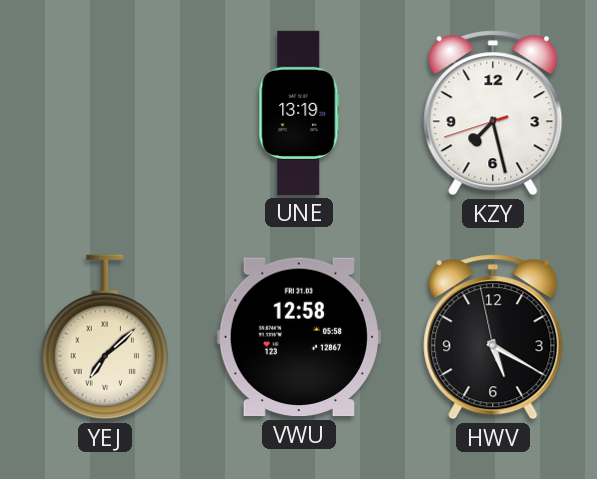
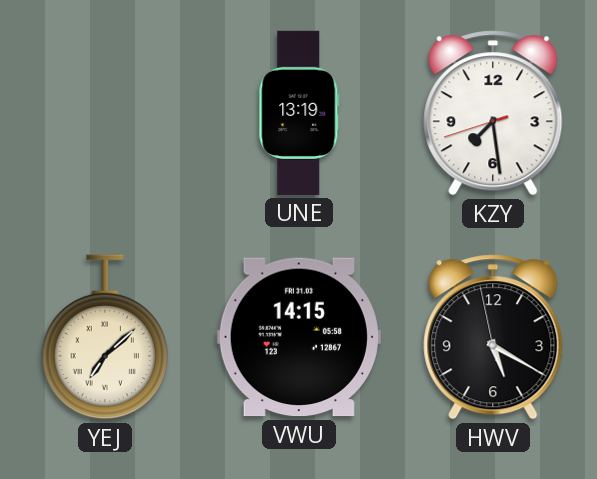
KZY: 7:27 -> 7:28 (493, 113)
VWU: 12:58 -> 14:15 (299, 337)
